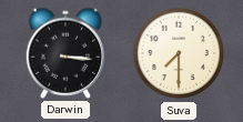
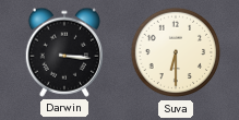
Suva: 7:30 -> 6:30 (176, 52)
